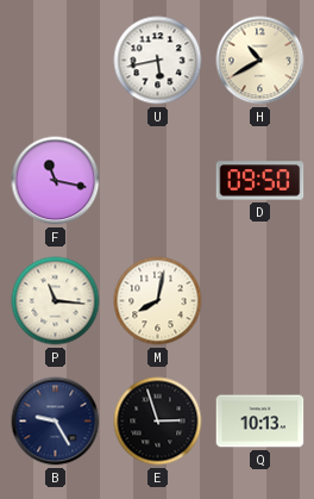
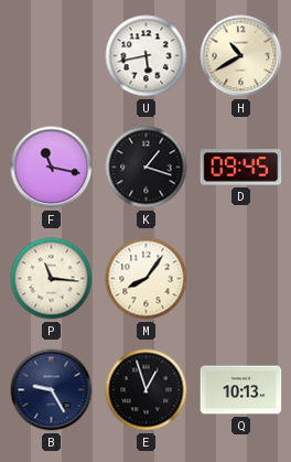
K: none -> 1:18 (147, 168)
D: 09:50 -> 09:45 (241, 168)
M: 8:02 -> 8:06 (147, 279)
E: 2:57 -> 12:57 (147, 390)
